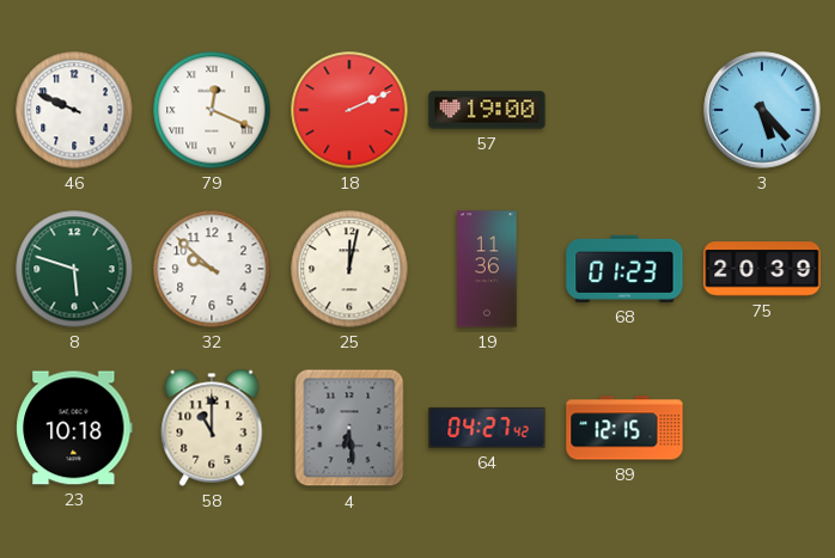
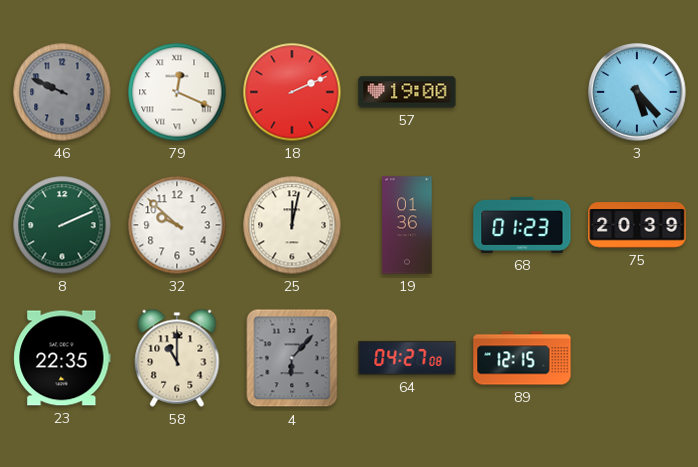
46 dial: white -> grey (62, 92)
8: 5:48 -> 2:11 (62, 225)
19: 11:36 -> 01:36 (407, 225)
23: 10:18 -> 22:35 (62, 358)
4: 6:29 -> 6:07 (292, 358)
64: 04:27:42 -> 04:27:08 (407, 358)
